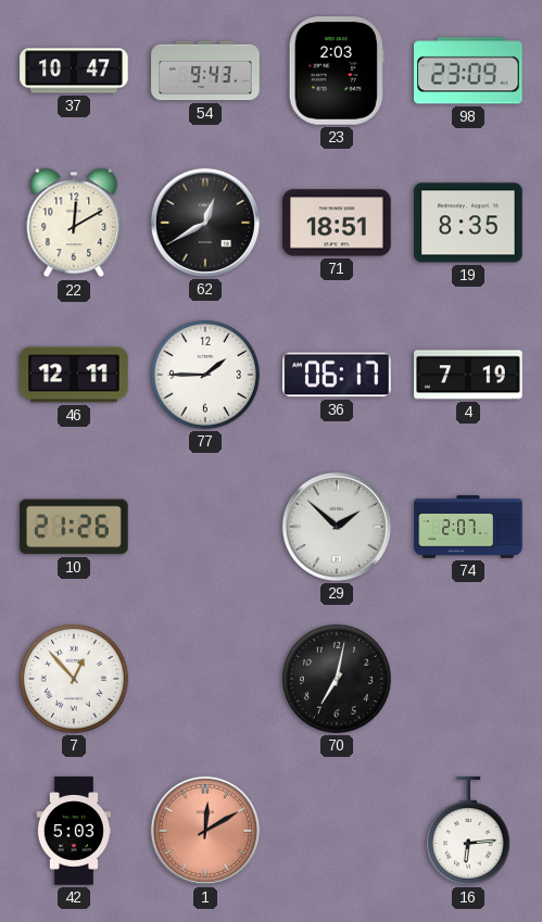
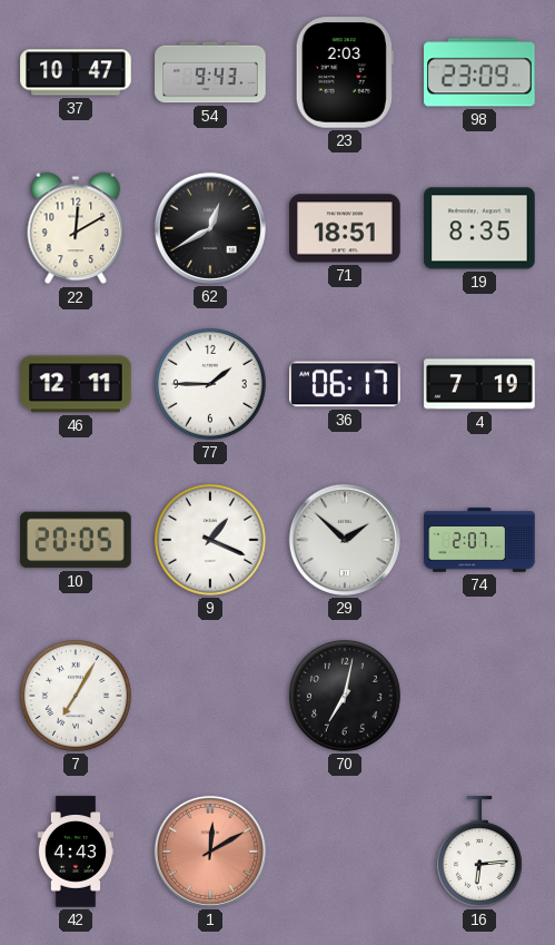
10: 21:26 -> 20:05 (76, 540)
9: none -> 1:19 (210, 540)
7: 12:53 -> 7:05 (76, 696)
42: 5:03 -> 4:43 (76, 852)
